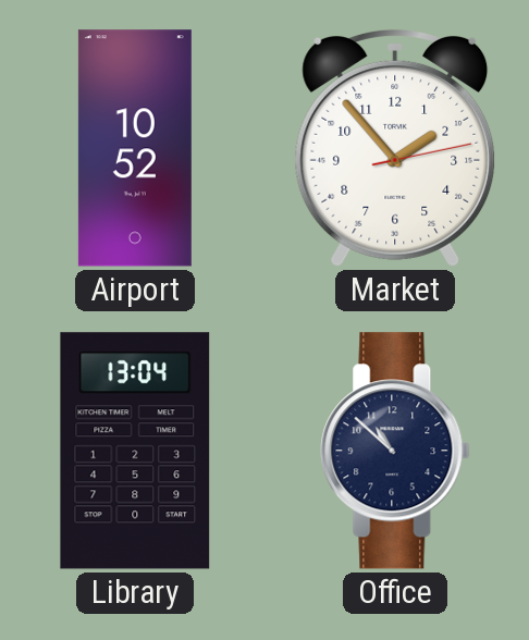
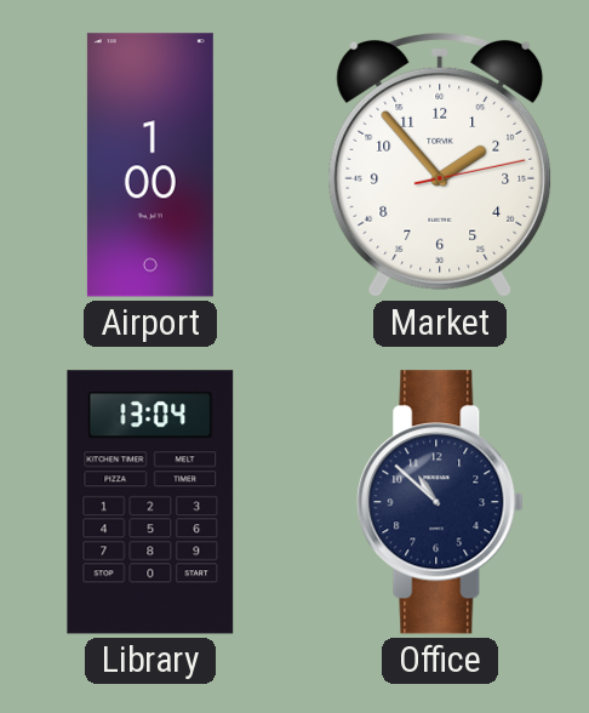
Airport: 10:52 -> 1:00 (150, 165)
